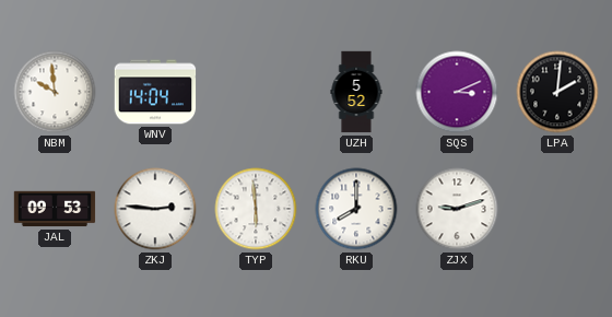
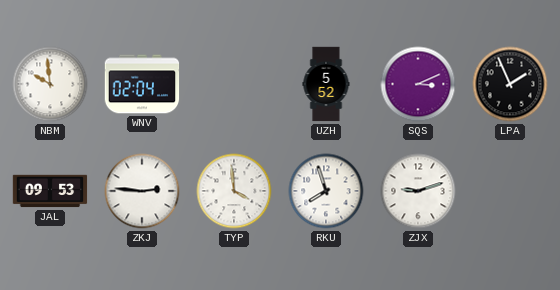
WNV: 14:04 -> 02:04 (142, 84)
LPA: 2:01 -> 1:56 (510, 84)
TYP: 5:59 -> 3:59 (234, 191)
RKU: 8:00 -> 7:57 (326, 191)
